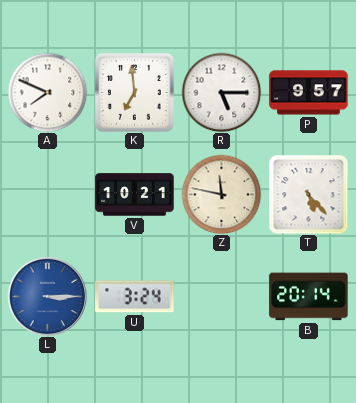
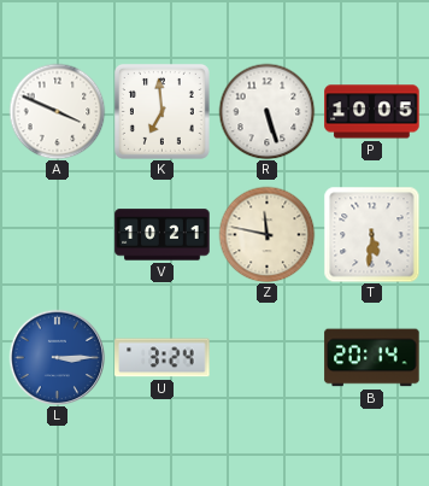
A: 7:49 -> 3:49 (57, 111)
R: 5:15 -> 5:27 (266, 111)
P: 9:57 -> 10:05 (372, 112)
T: 5:23 -> 5:31 (371, 234)
